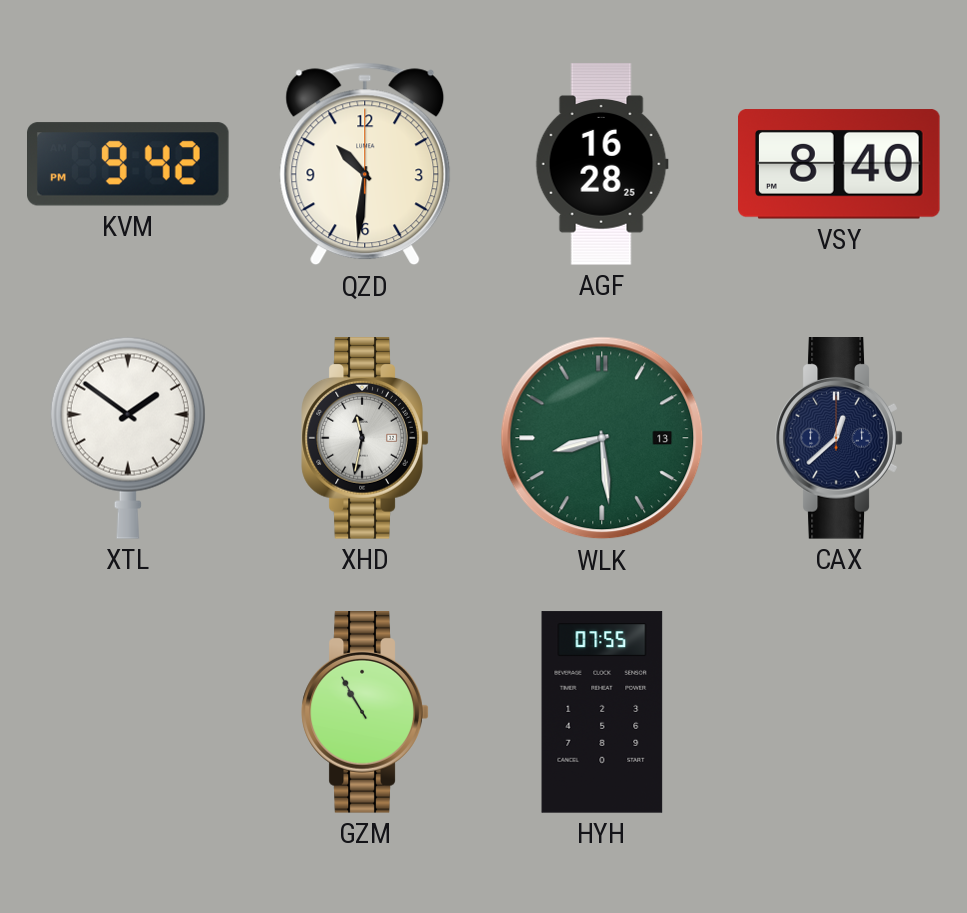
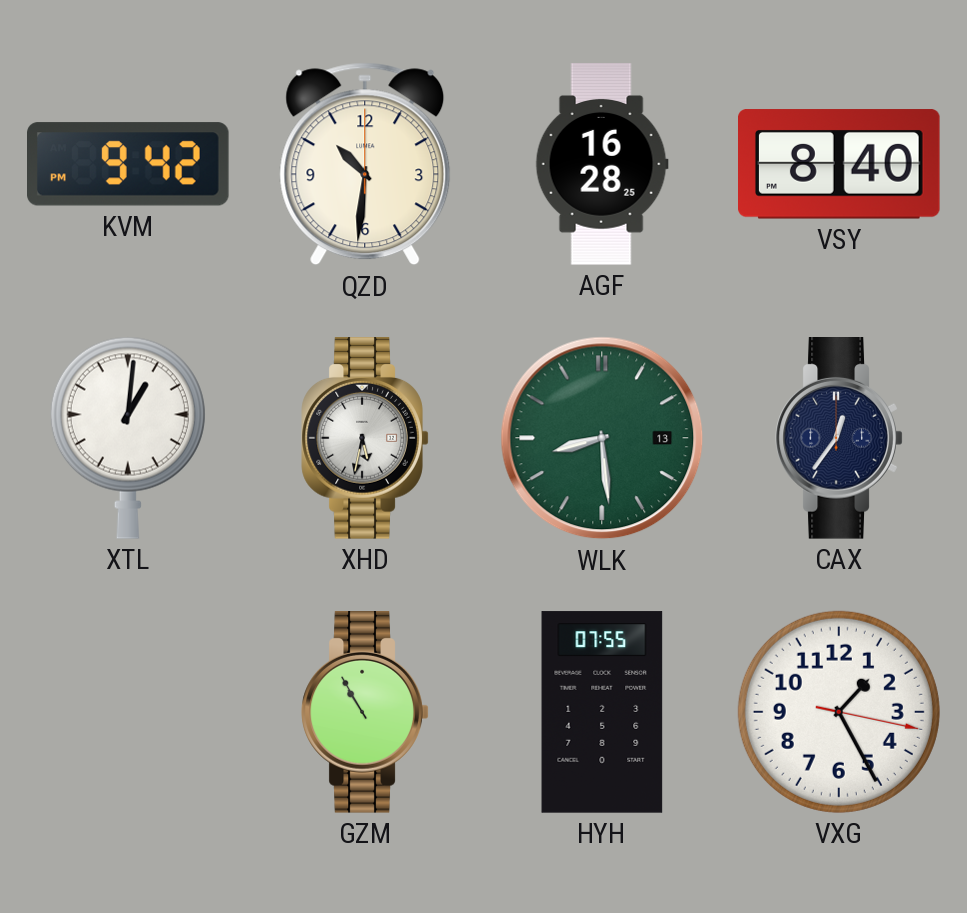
XTL: 1:51 -> 1:01 (128, 438)
XHD: 11:32 -> 5:32 (365, 439)
CAX: 12:38 -> 12:36 (839, 439)
VXG: none -> 1:25 (839, 712)
